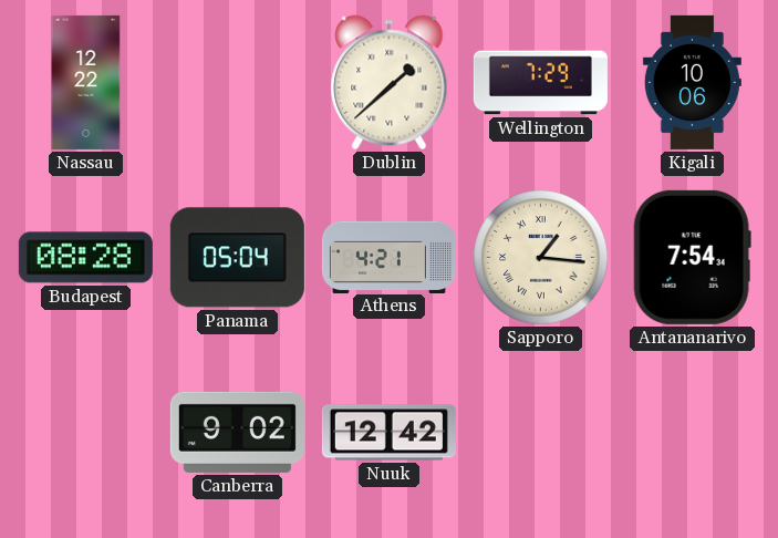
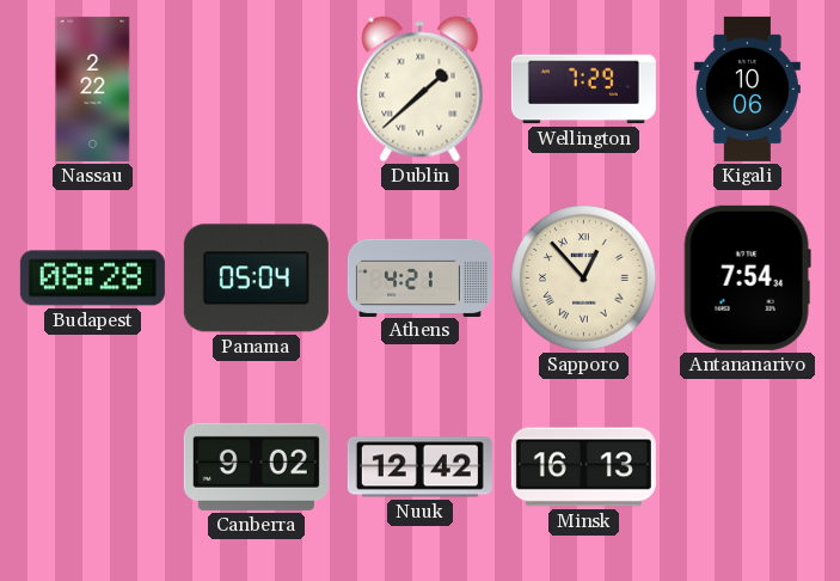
Nassau: 12:22 -> 2:22 (93, 88)
Sapporo: 1:16 -> 12:53 (584, 279)
Minsk: none -> 16:13 (583, 467)
